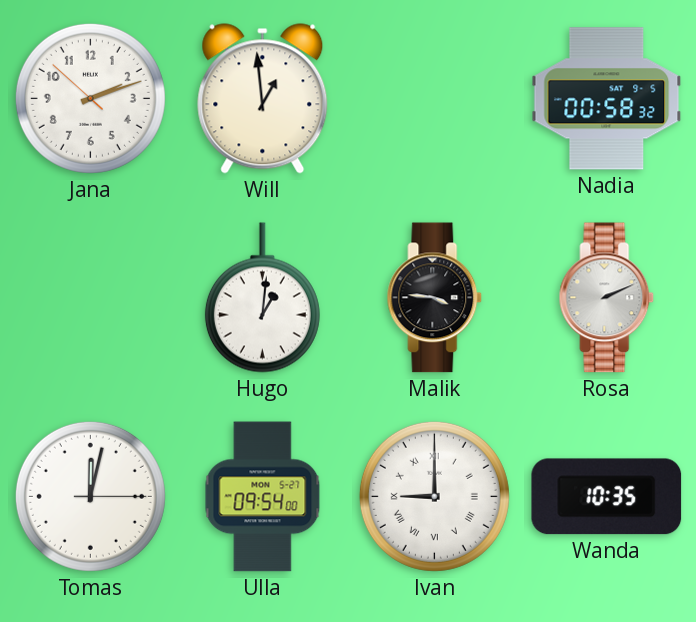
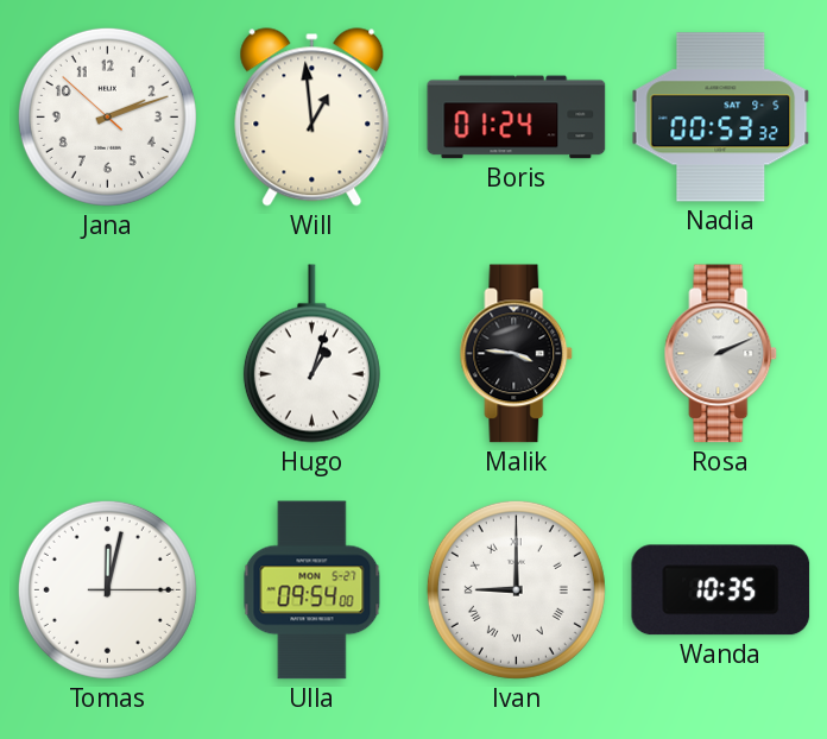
Boris: none -> 01:24 (517, 118)
Nadia: 00:58 -> 00:53 (721, 118)
Hugo: 1:01 -> 1:03 (311, 354)
